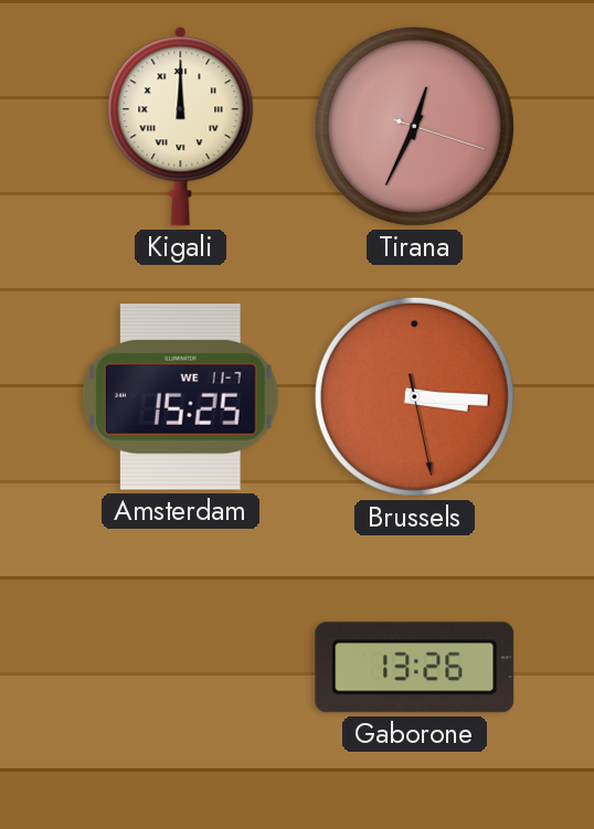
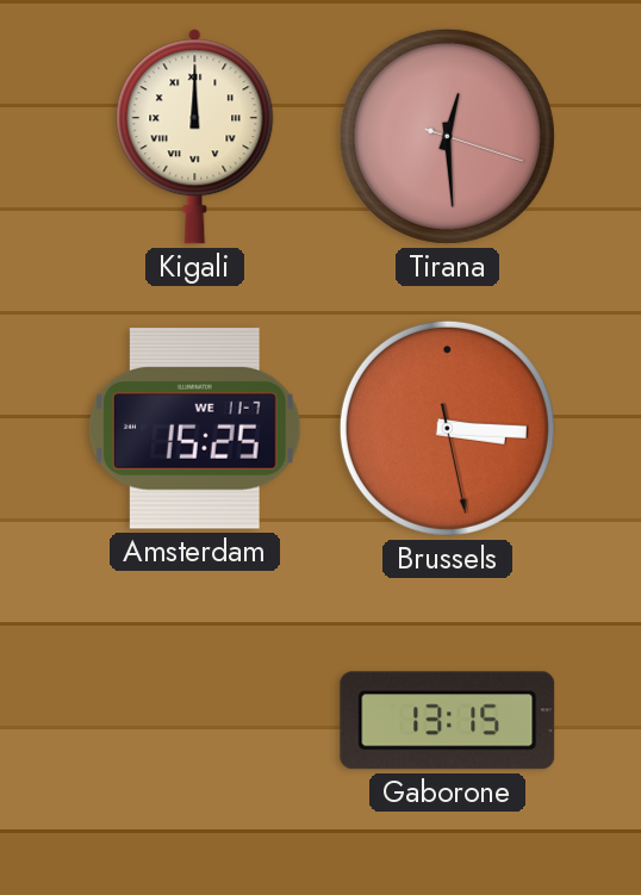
Tirana: 12:34 -> 12:29 (447, 136)
Gaborone: 13:26 -> 13:15 (448, 721)
